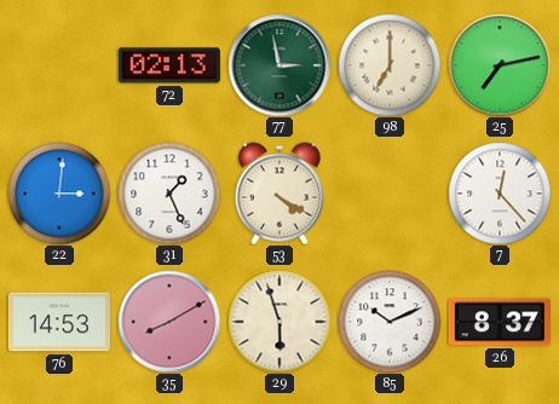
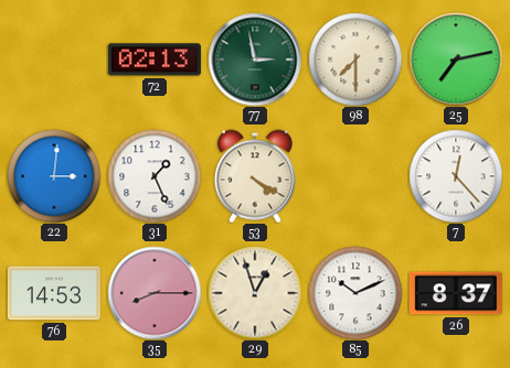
98: 7:00 -> 7:30 (355, 59)
35: 8:10 -> 8:15 (155, 293)
29: 5:57 -> 12:57 (255, 293)
